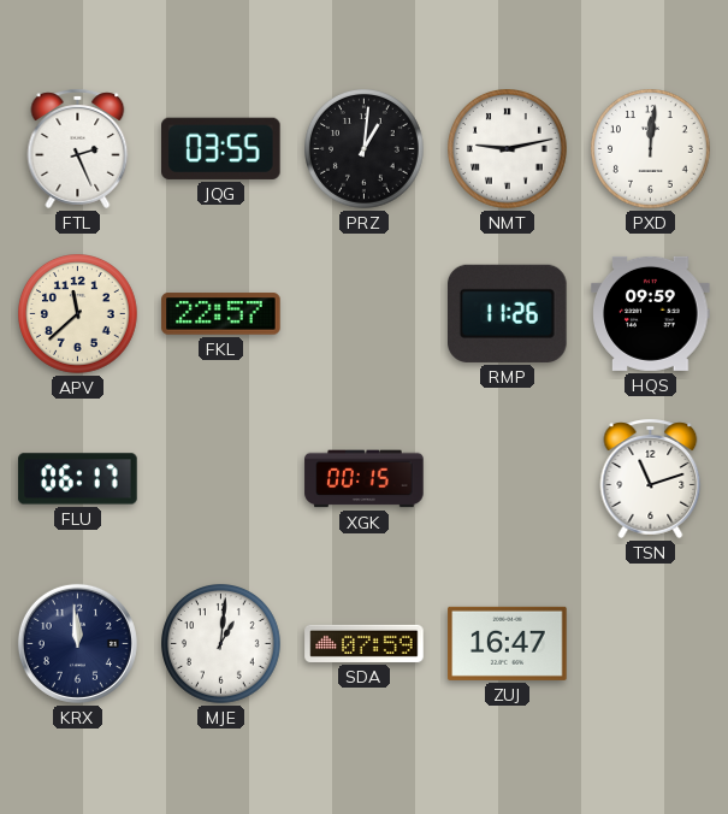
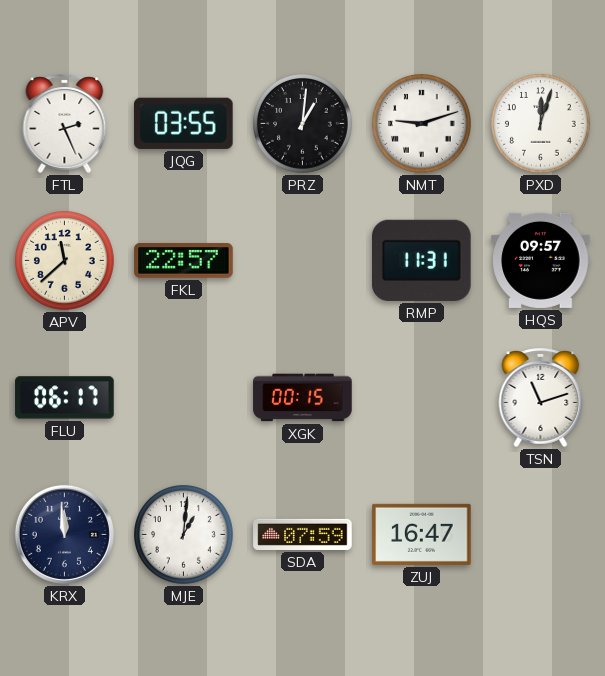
NMT: 9:13 -> 9:12 (422, 124)
PXD: 12:01 -> 12:03 (541, 124)
RMP: 11:26 -> 11:31 (422, 260)
HQS: 09:59 -> 09:57 (541, 260)
